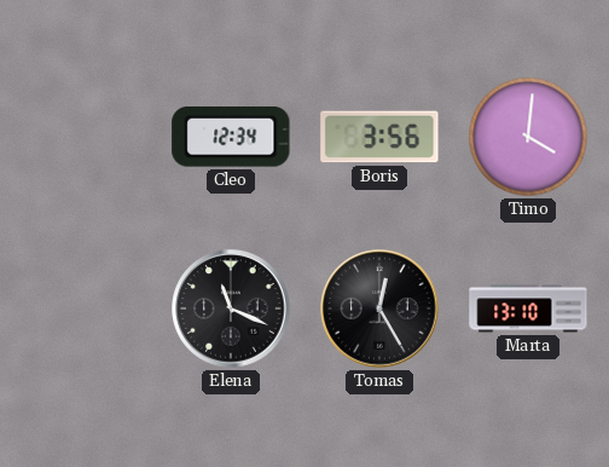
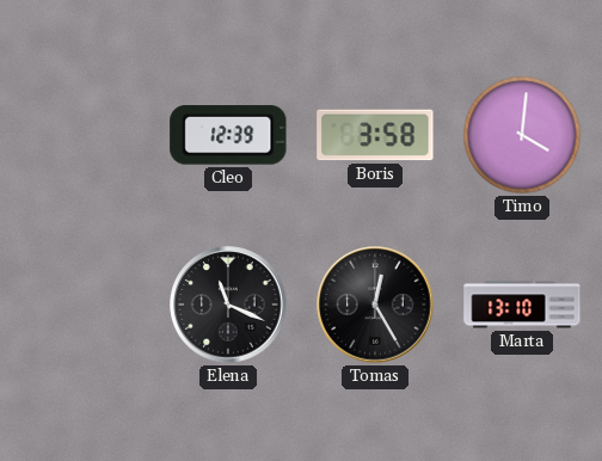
Cleo: 12:34 -> 12:39 (228, 135)
Boris: 3:56 -> 3:58 (375, 135)
